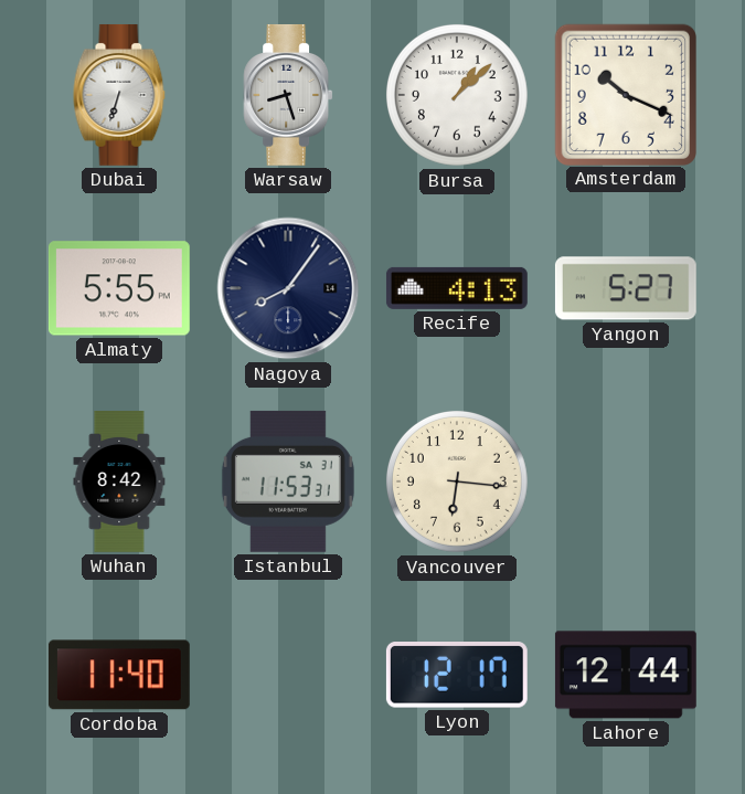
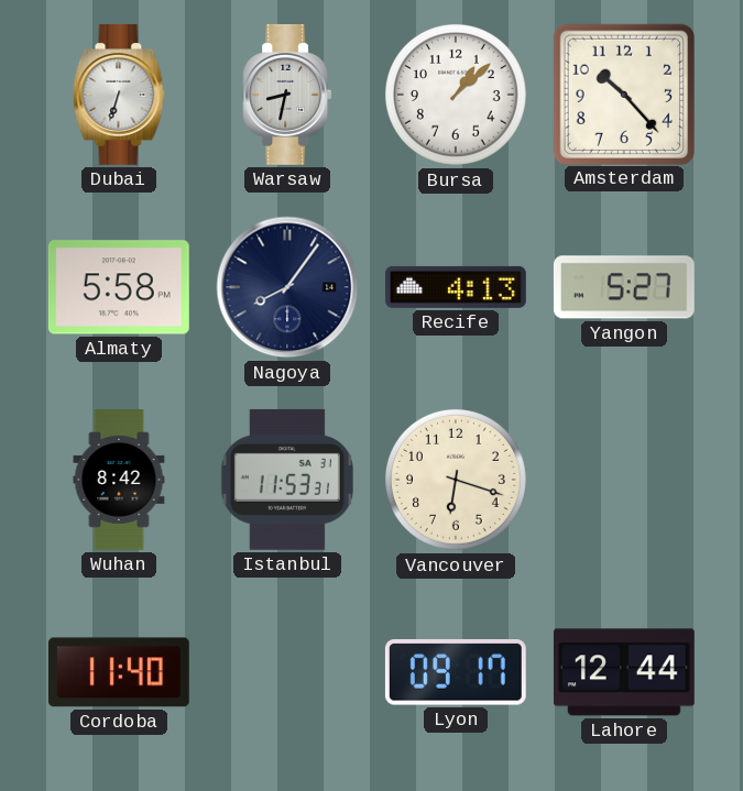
Warsaw: 8:27 -> 8:32 (287, 95)
Amsterdam: 10:19 -> 10:23 (623, 94)
Almaty: 5:55 -> 5:58 (119, 287)
Vancouver: 6:16 -> 6:18 (456, 480)
Lyon: 12:17 -> 09:17 (456, 673)
